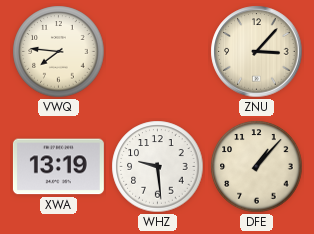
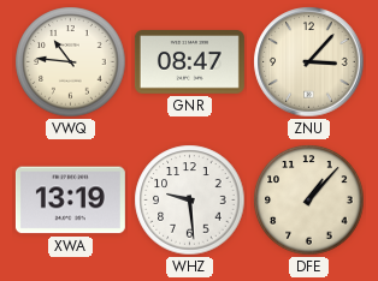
VWQ: 7:46 -> 10:46 (71, 62)
GNR: none -> 08:47 (189, 62)
